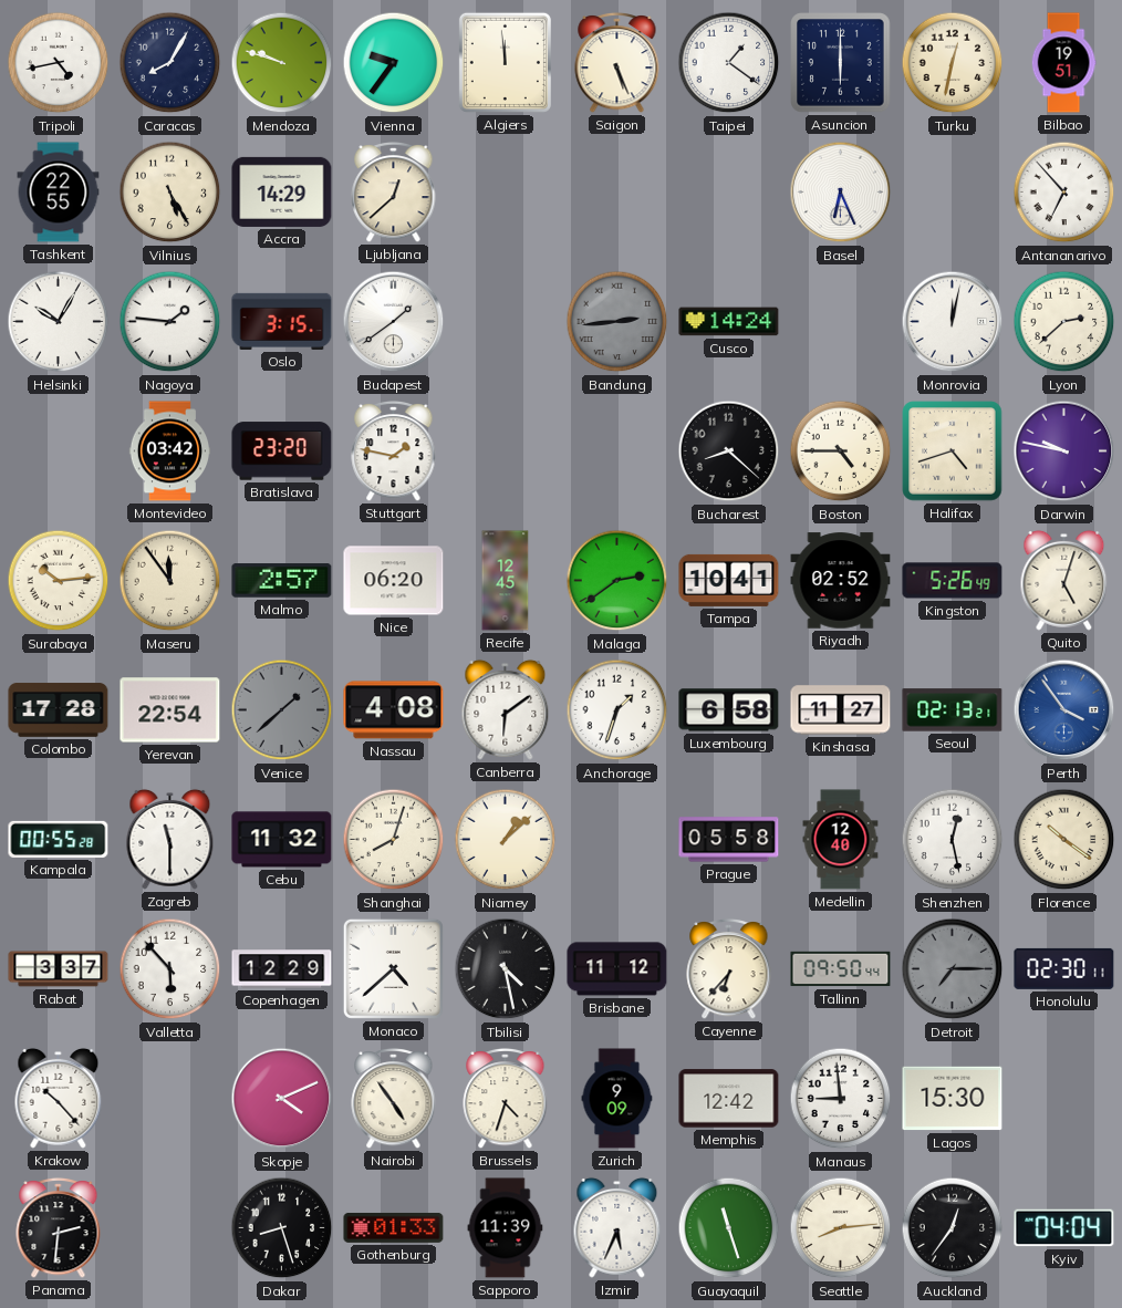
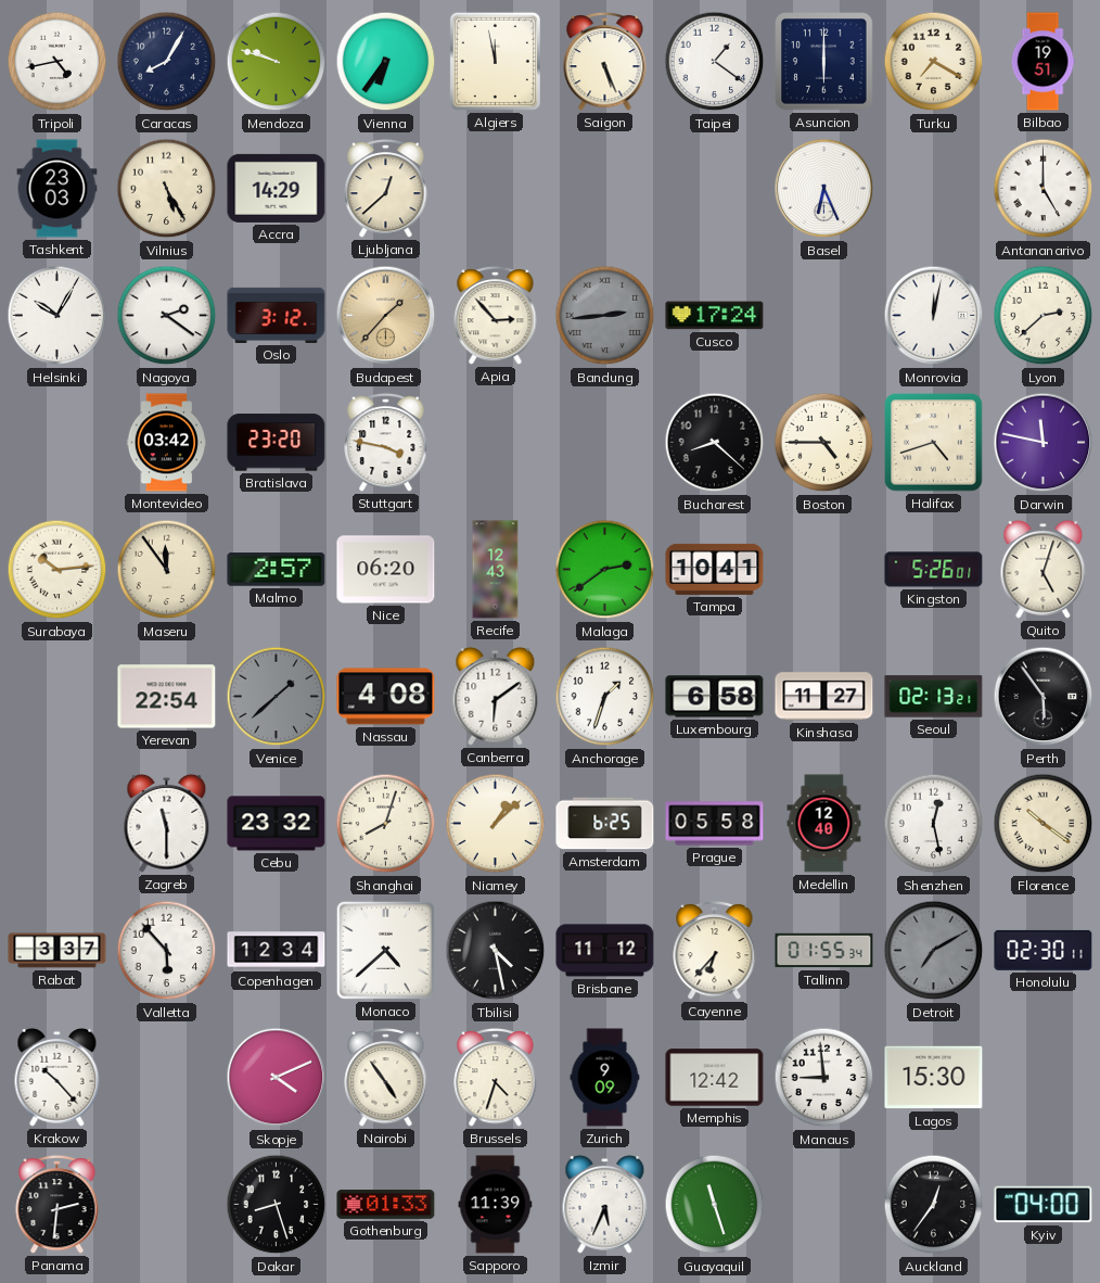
Vienna: 9:36 -> 6:36 (386, 62)
Algiers: 11:59 -> 11:58 (495, 61)
Turku: 12:32 -> 7:20 (934, 62)
Tashkent: 22:55 -> 23:03 (57, 189)
Antananarivo: 6:53 -> 5:00 (1044, 189)
Nagoya: 1:46 -> 2:21 (167, 316)
Oslo: 3:15 -> 3:12 (277, 315)
Budapest: 1:39 -> 1:37 (386, 316)
Budapest dial: white -> champagne (386, 316)
Apia: none -> 2:53 (496, 315)
Cusco: 14:24 -> 17:24 (715, 316)
Stuttgart: 1:47 -> 3:47 (386, 442)
Darwin: 9:47 -> 11:47 (1044, 443)
Recife: 12:45 -> 12:43 (496, 570)
Riyadh: 02:52 -> none (841, 581)
Kingston: 5:26:49 -> 5:26:01 (934, 570)
Colombo: 17:28 -> none (59, 710)
Perth: 3:54 -> 5:54 (1044, 697)
Perth dial: blue -> black (1044, 697)
Kampala: 00:55 -> none (59, 839)
Cebu: 11:32 -> 23:32 (277, 824)
Amsterdam: none -> 6:25 (605, 824)
Copenhagen: 12:29 -> 12:34 (277, 951)
Tallinn: 09:50 -> 01:55 (824, 951)
Detroit: 7:15 -> 7:10 (934, 951)
Seattle: 8:14 -> none (841, 1228)
Kyiv: 04:04 -> 04:00 (1044, 1205)
